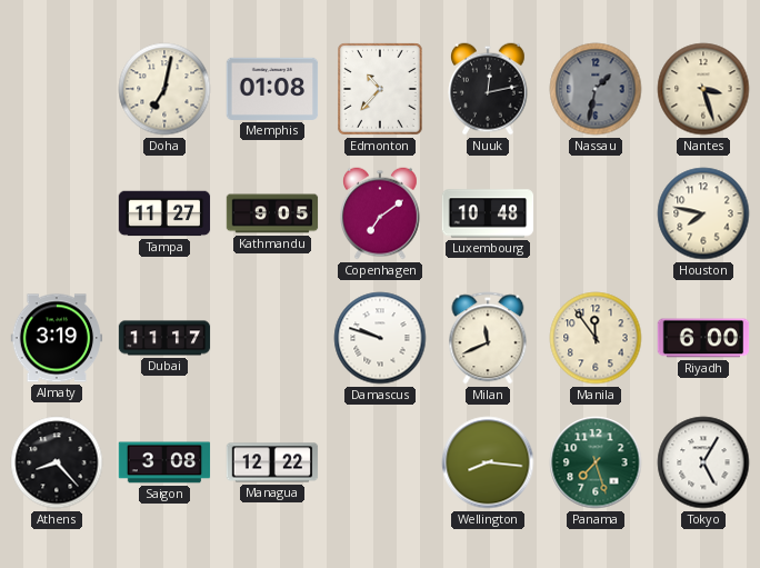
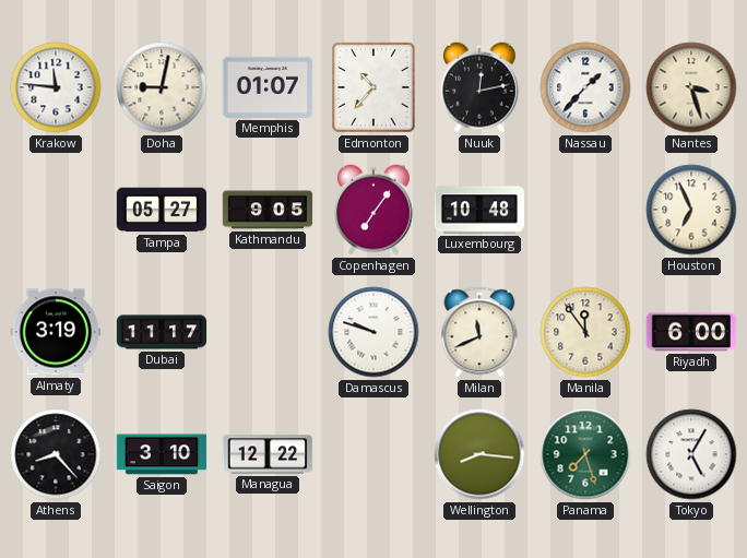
Krakow: none -> 11:46 (56, 87)
Doha: 7:02 -> 9:02 (162, 87)
Memphis: 01:08 -> 01:07 (268, 87)
Nassau: 1:32 -> 1:37 (585, 87)
Nassau dial: grey -> white (585, 87)
Tampa: 11:27 -> 05:27 (162, 210)
Copenhagen: 7:09 -> 7:06 (375, 210)
Houston: 7:47 -> 6:56 (691, 210)
Saigon: 3:08 -> 3:10 (162, 454)
